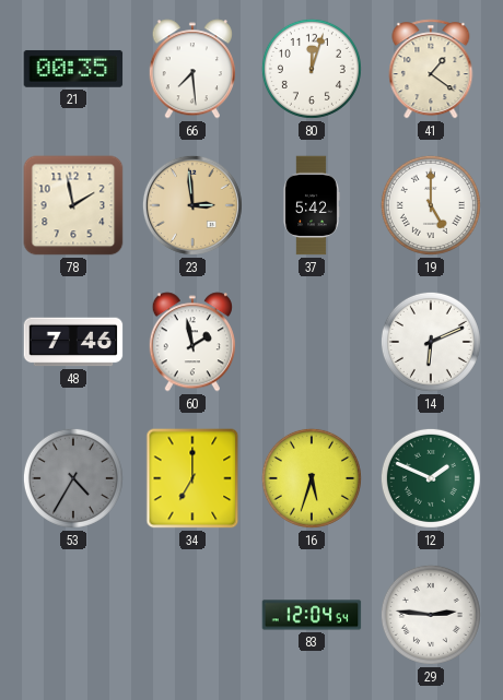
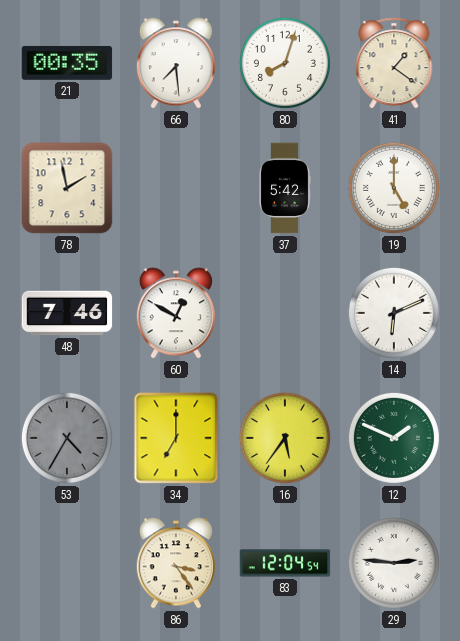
80: 12:03 -> 8:03 (285, 63)
23: 2:59 -> none (192, 205)
60: 1:58 -> 12:50 (175, 313)
16: 5:33 -> 5:36 (285, 438)
86: none -> 3:24 (175, 563)
